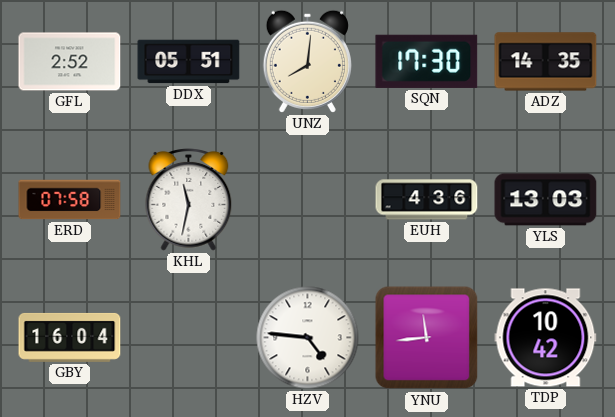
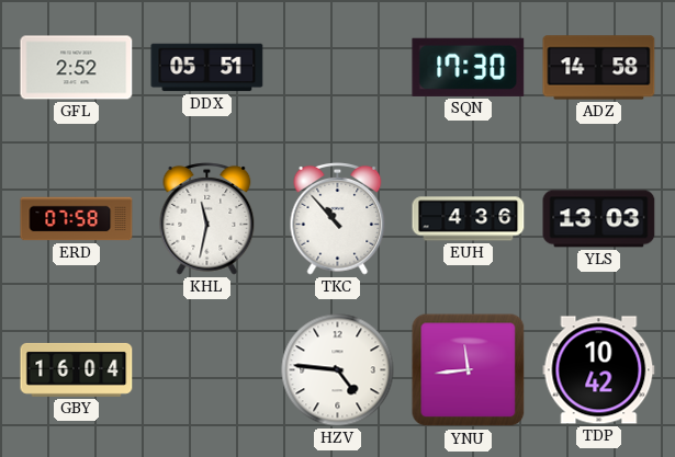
UNZ: 8:01 -> none (307, 61)
ADZ: 14:35 -> 14:58 (599, 68)
TKC: none -> 10:53 (338, 219)
